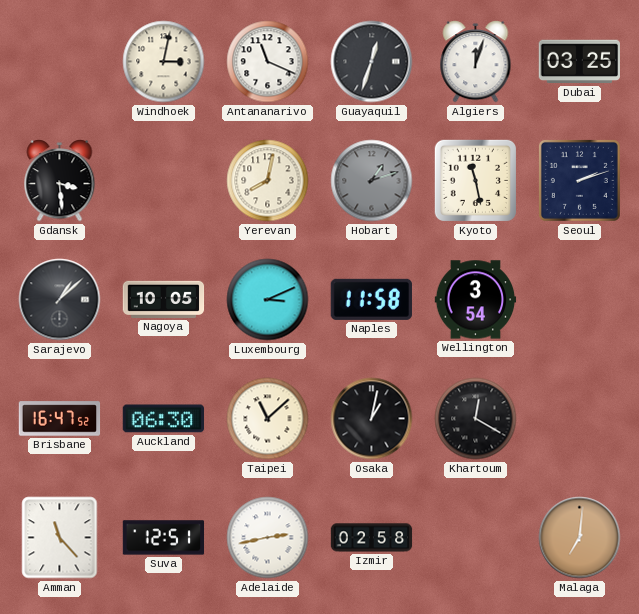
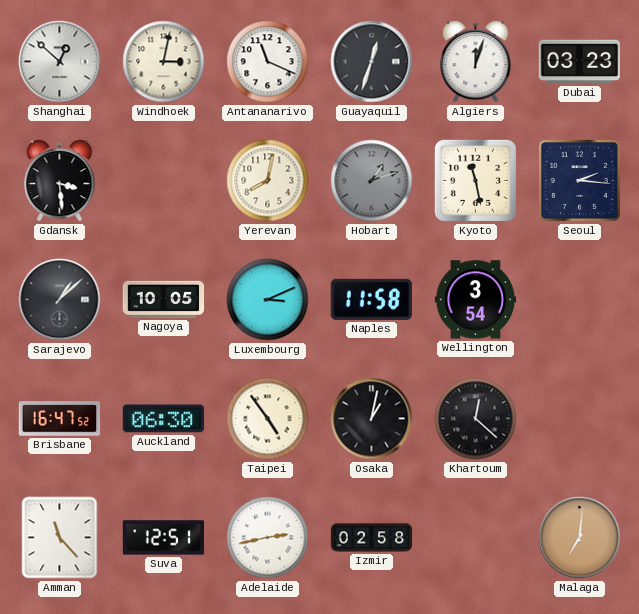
Shanghai: none -> 12:52 (60, 62)
Dubai: 03:25 -> 03:23 (579, 62)
Seoul: 2:12 -> 2:16 (579, 180)
Taipei: 11:08 -> 4:54 (268, 419)
Khartoum: 12:20 -> 12:22 (476, 419)
